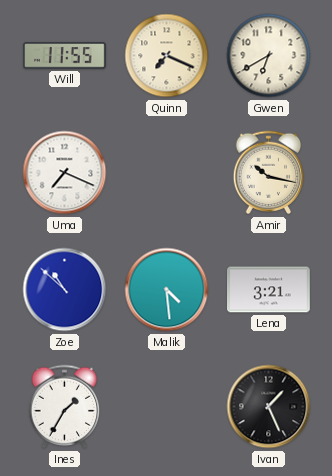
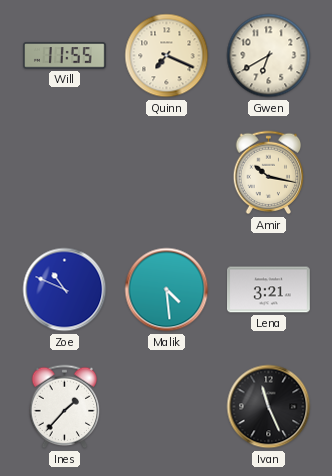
Uma: 7:19 -> none (65, 173)
Zoe: 10:52 -> 10:49 (65, 290)
Ines: 1:35 -> 1:37 (65, 407)
Ivan: 1:26 -> 11:26 (269, 407)
